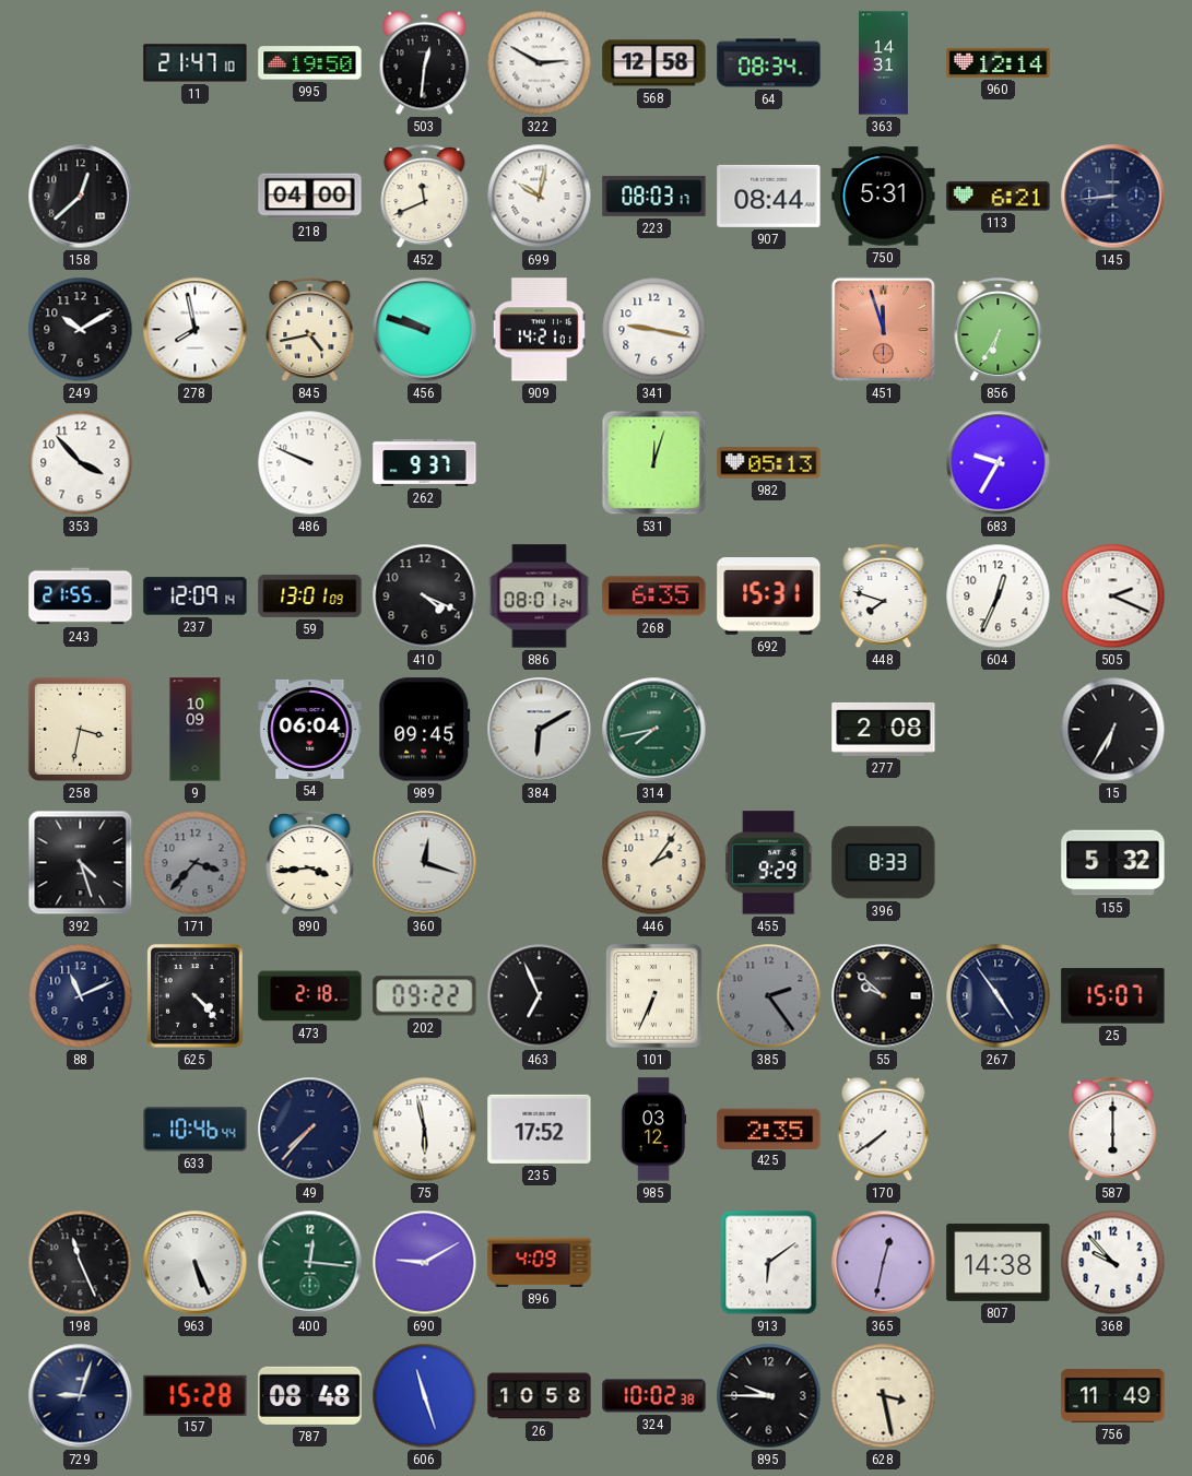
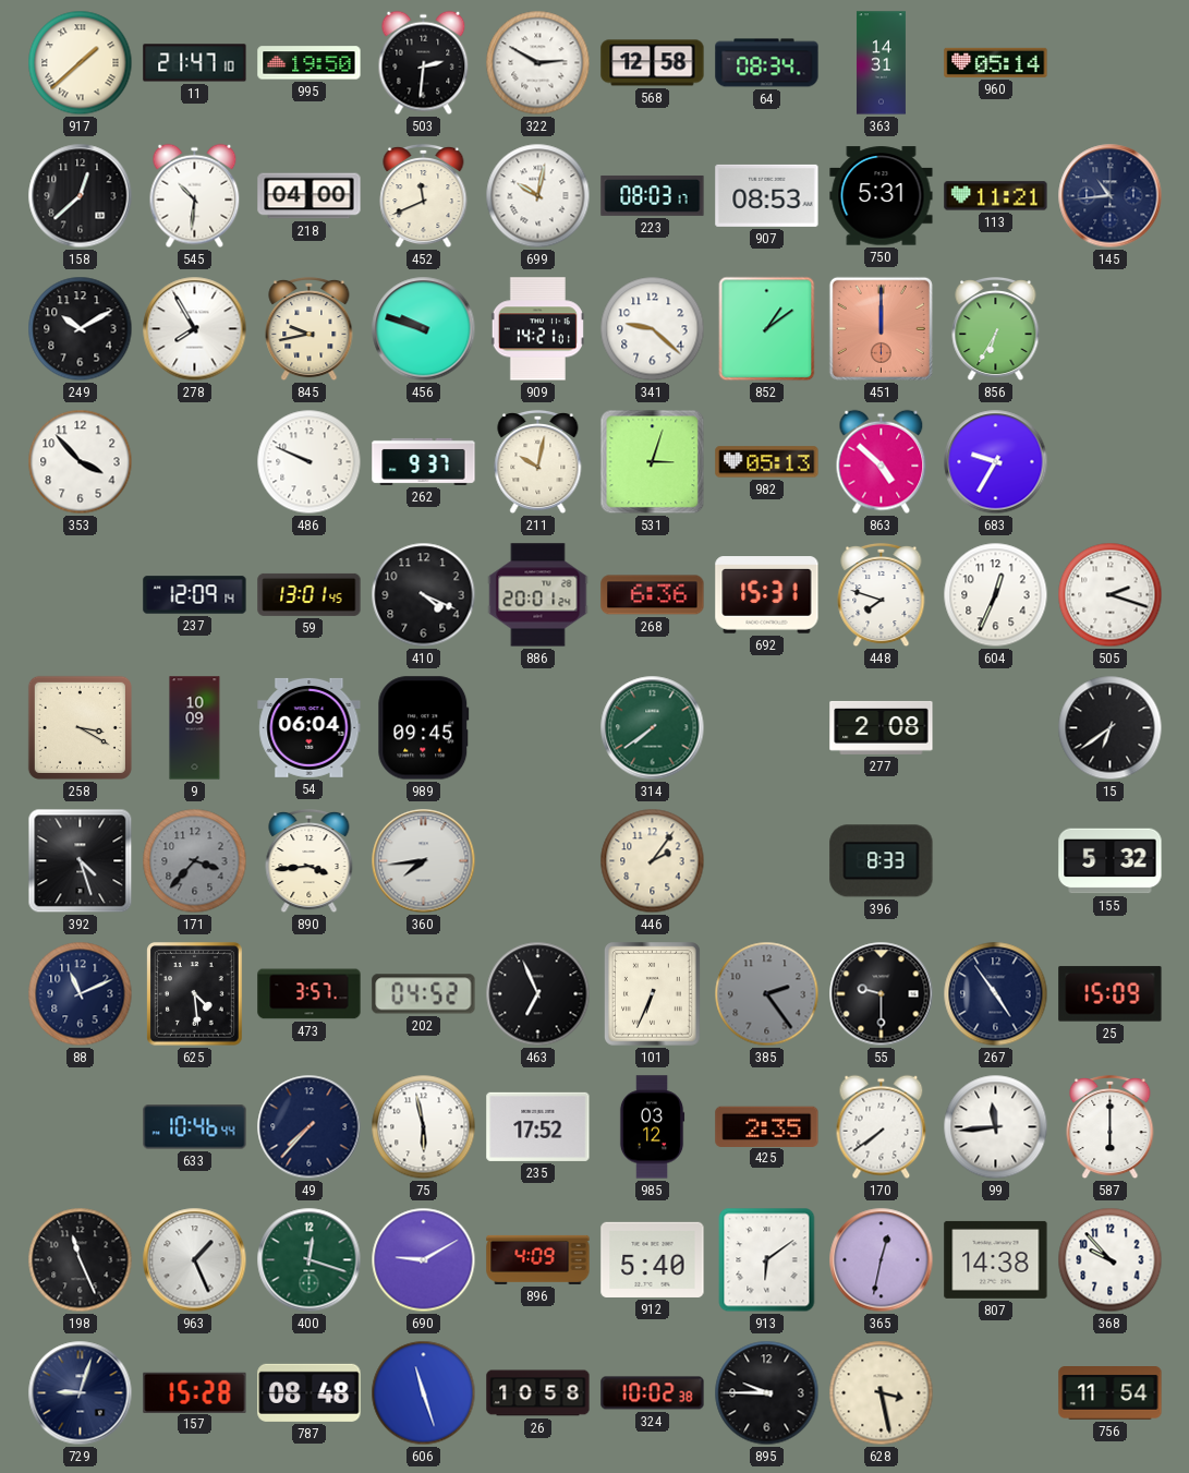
917: none -> 1:38 (81, 63)
503: 12:31 -> 2:31 (424, 63)
960: 12:14 -> 05:14 (996, 62)
545: none -> 10:31 (195, 196)
907: 08:44 -> 08:53 (767, 195)
113: 6:21 -> 11:21 (996, 196)
145: 8:44 -> 10:44 (1111, 196)
278: 7:58 -> 7:55 (195, 329)
845: 4:43 -> 9:43 (310, 329)
341: 9:17 -> 9:22 (653, 329)
852: none -> 1:09 (767, 329)
451: 11:57 -> 12:00 (881, 328)
211: none -> 10:02 (538, 462)
531: 12:03 -> 3:03 (653, 462)
863: none -> 4:52 (882, 462)
243: 21:55 -> none (81, 597)
59: 13:01:09 -> 13:01:45 (310, 594)
886: 08:01 -> 20:01 (538, 595)
268: 6:35 -> 6:36 (653, 595)
505: 2:19 -> 2:18 (1111, 595)
258: 3:32 -> 3:20 (80, 727)
384: 6:10 -> none (540, 730)
314: 7:43 -> 7:39 (653, 728)
15: 6:35 -> 6:39 (1111, 728)
360: 12:18 -> 7:44 (424, 861)
455: 9:29 -> none (770, 863)
625: 4:23 -> 4:29 (195, 994)
473: 2:18 -> 3:57 (310, 994)
202: 09:22 -> 04:52 (424, 994)
55: 9:52 -> 9:30 (882, 994)
25: 15:07 -> 15:09 (1111, 994)
99: none -> 11:44 (996, 1127)
963: 5:26 -> 1:26 (195, 1260)
400: 12:16 -> 12:18 (310, 1260)
912: none -> 5:40 (653, 1259)
756: 11:49 -> 11:54 (1111, 1393)
